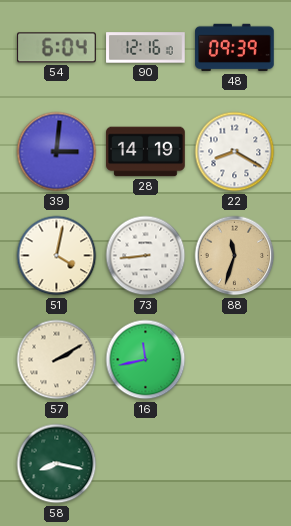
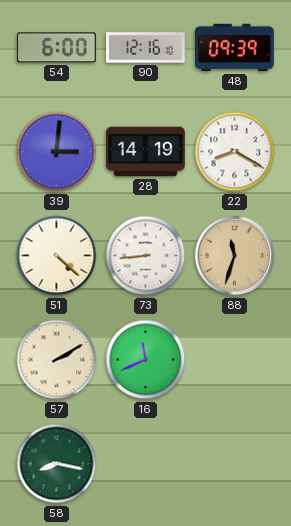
54: 6:04 -> 6:00 (57, 48)
51: 4:02 -> 4:22 (57, 256)
16: 11:43 -> 11:41 (146, 360)
